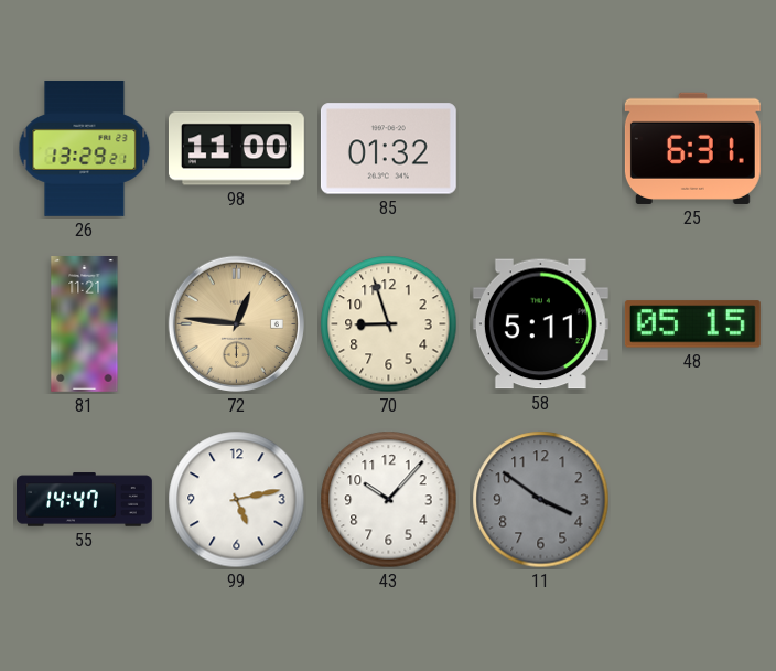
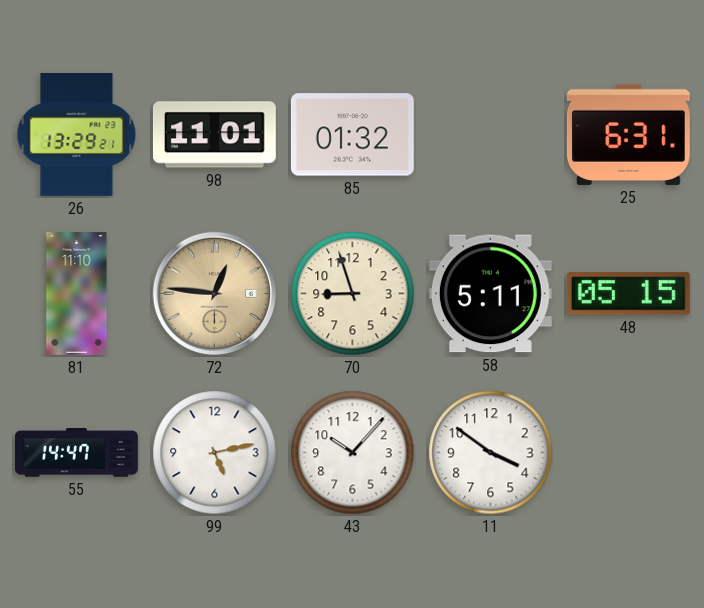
98: 11:00 -> 11:01 (214, 135)
81: 11:21 -> 11:10 (77, 294)
11 dial: grey -> white (491, 453)
